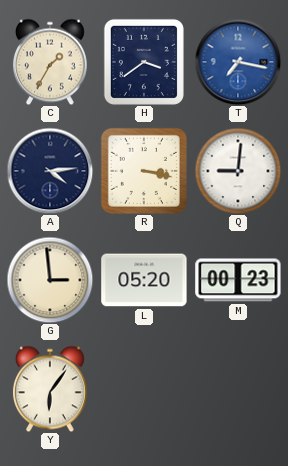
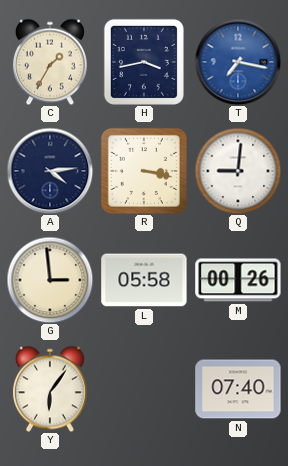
H: 3:39 -> 3:43 (144, 62)
L: 05:20 -> 05:58 (144, 280)
M: 00:23 -> 00:26 (238, 280)
N: none -> 07:40 (238, 389)
